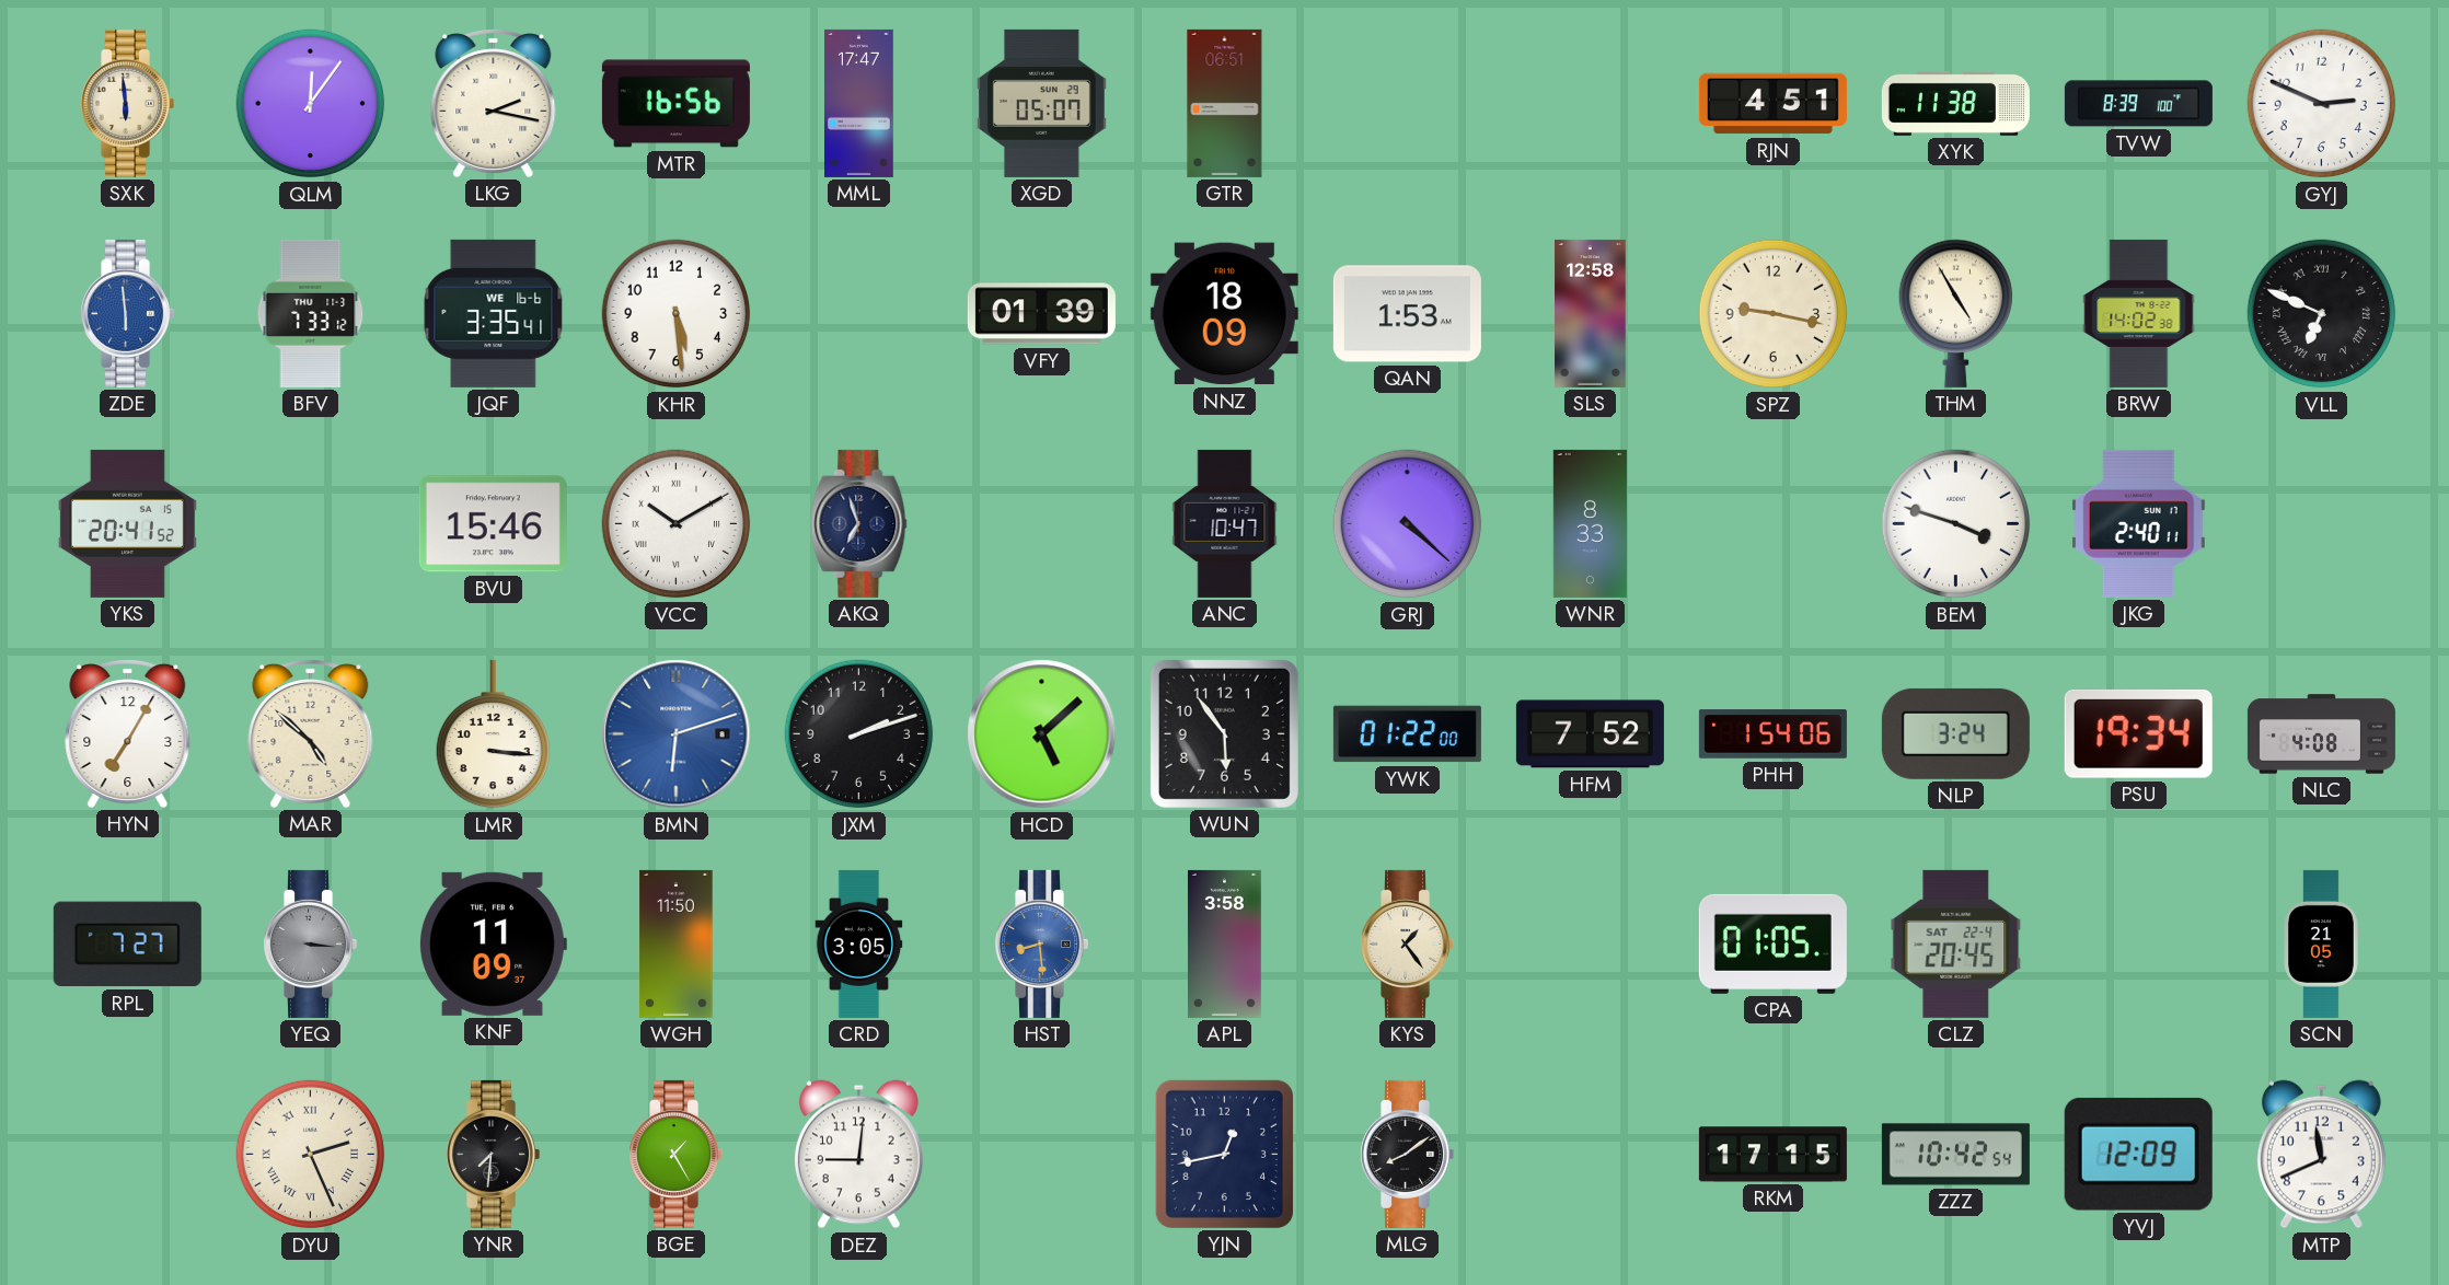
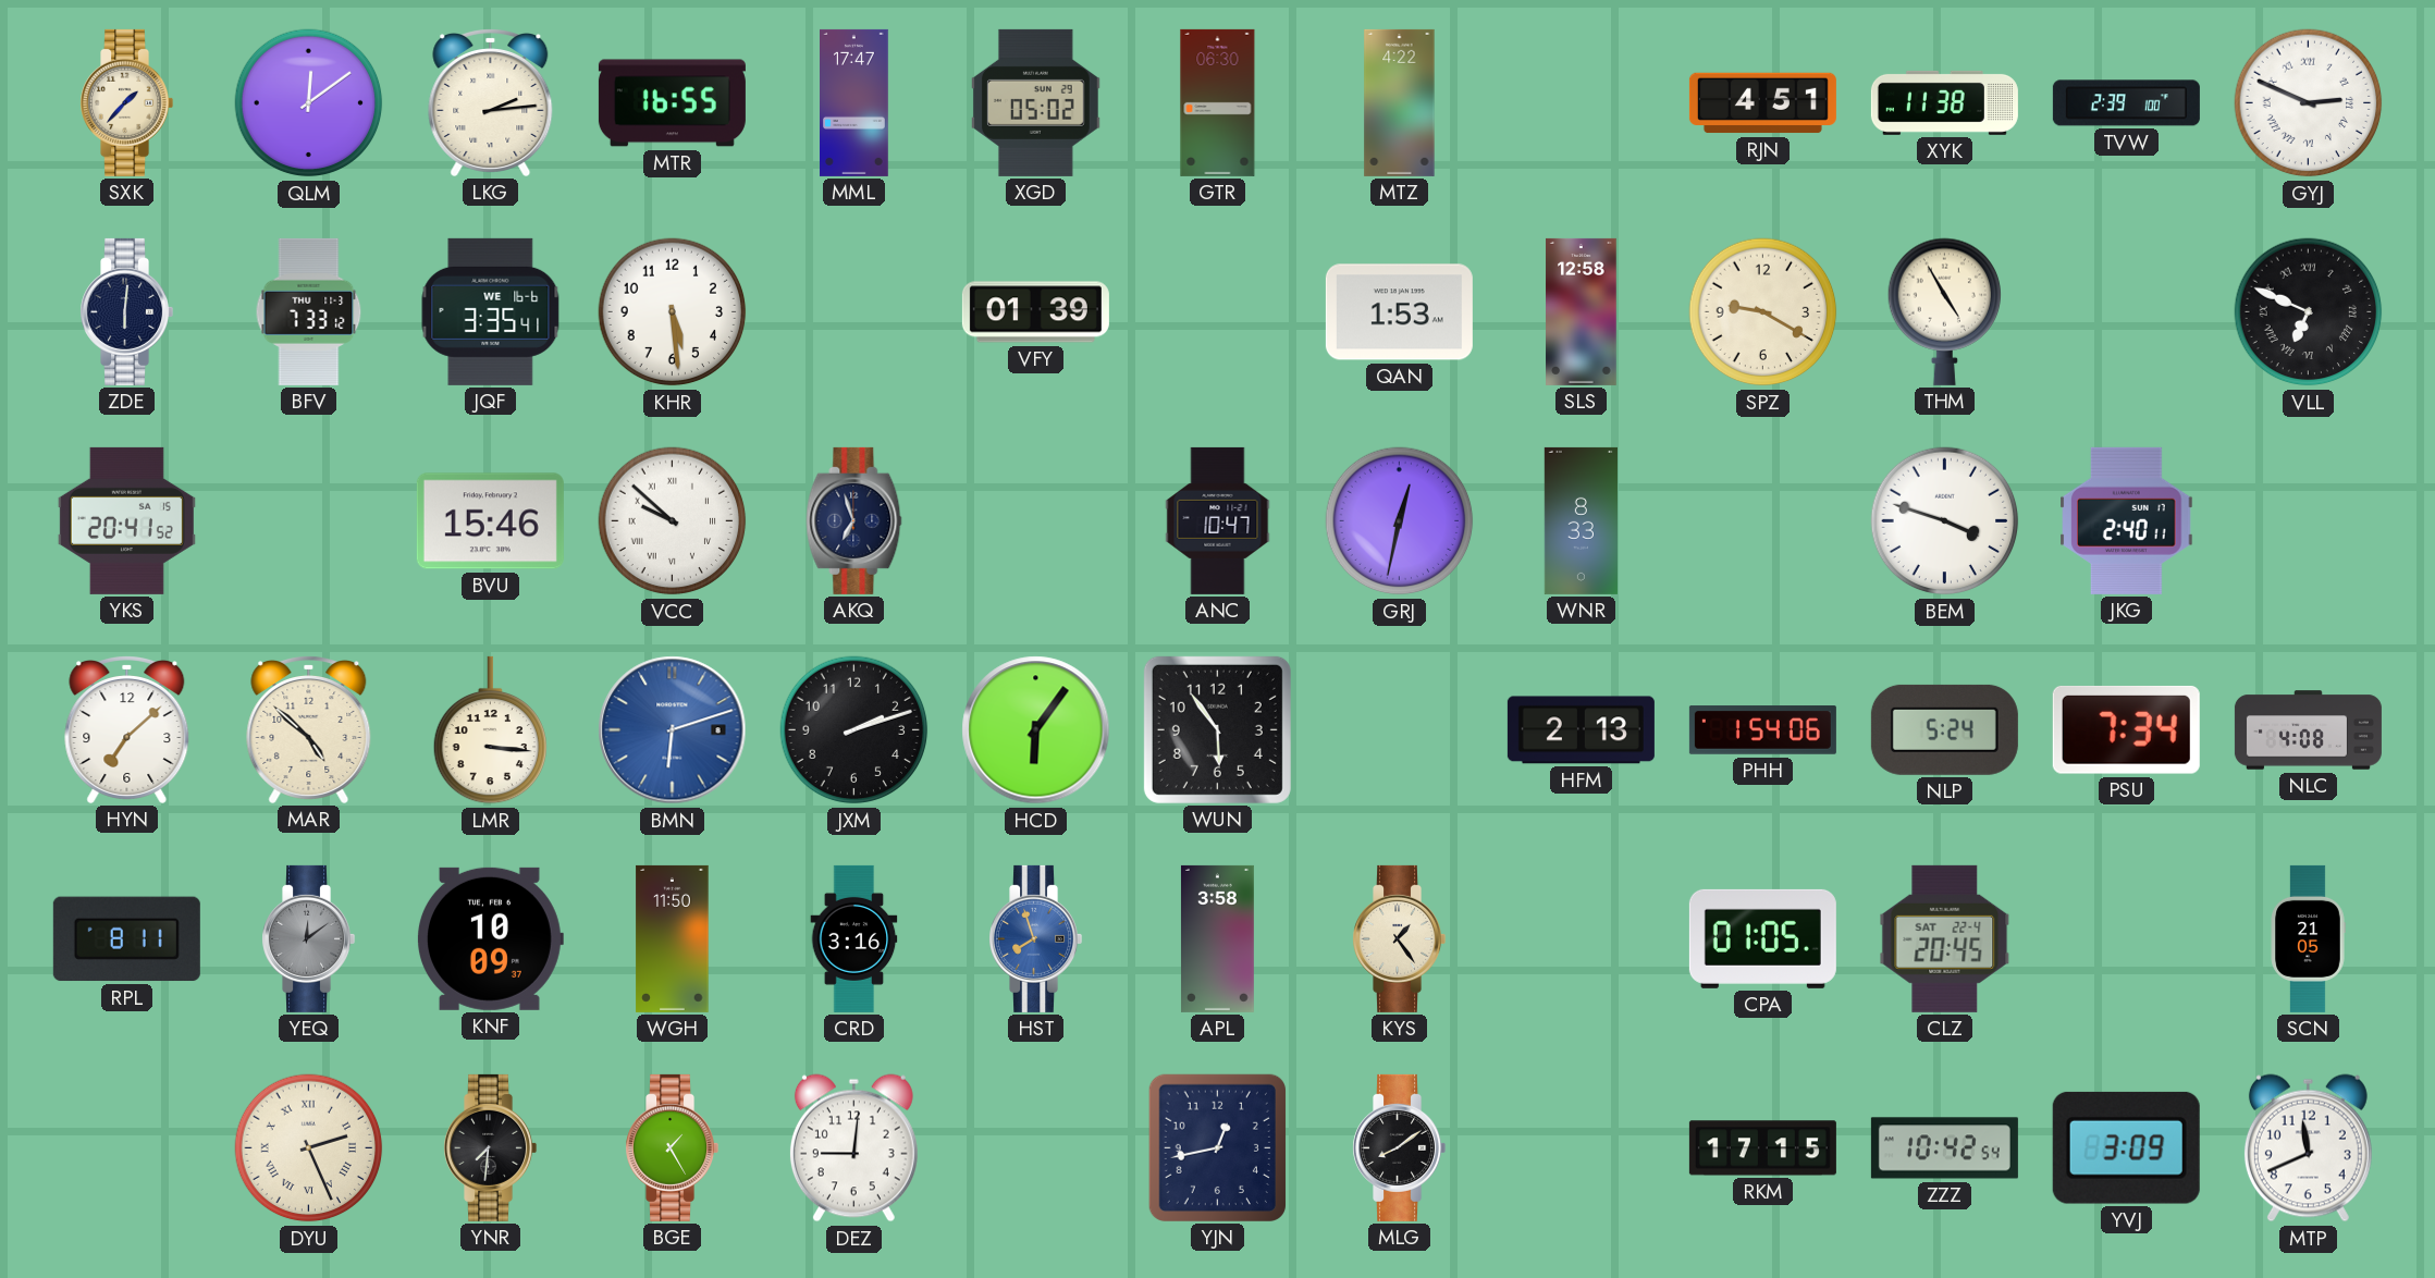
SXK: 5:59 -> 1:37 (127, 102)
QLM: 12:06 -> 12:09 (309, 103)
LKG: 2:17 -> 2:14 (491, 103)
MTR: 16:56 -> 16:55 (672, 103)
XGD: 05:07 -> 05:02 (1036, 102)
GTR: 06:51 -> 06:30 (1218, 102)
MTZ: none -> 4:22 (1400, 102)
TVW: 8:39 -> 2:39 (2126, 103)
GYJ numerals: Arabic -> Roman (2309, 103)
ZDE: 5:59 -> 6:01 (127, 311)
ZDE dial: blue -> navy (127, 311)
NNZ: 18:09 -> none (1224, 314)
SPZ: 9:17 -> 9:20 (1763, 312)
BRW: 14:02 -> none (2139, 313)
VCC: 10:10 -> 9:52 (673, 521)
GRJ: 4:22 -> 12:32 (1400, 521)
HYN: 7:05 -> 7:08 (127, 730)
HCD: 5:08 -> 6:06 (1036, 730)
YWK: 01:22 -> none (1407, 734)
HFM: 7:52 -> 2:13 (1581, 730)
NLP: 3:24 -> 5:24 (1944, 729)
PSU: 19:34 -> 7:34 (2126, 729)
RPL: 7:27 -> 8:11 (126, 939)
YEQ: 3:16 -> 12:09 (309, 938)
KNF: 11:09 -> 10:09 (490, 938)
CRD: 3:05 -> 3:16 (854, 938)
HST: 8:29 -> 7:57 (1036, 938)
YVJ: 12:09 -> 3:09 (2126, 1147)
